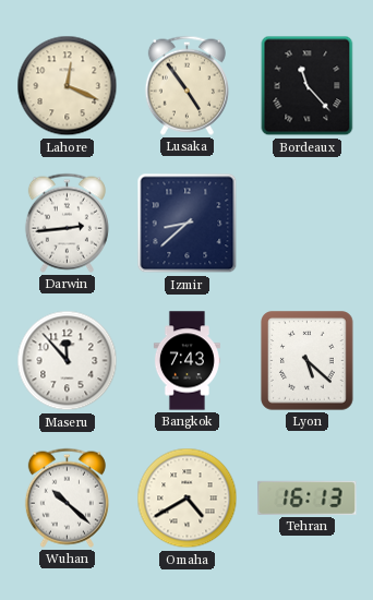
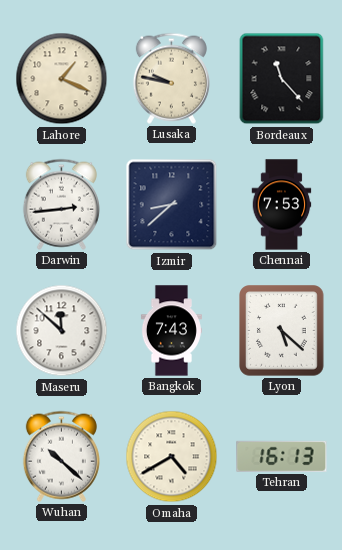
Lahore: 12:19 -> 1:19 (62, 79)
Lusaka: 4:54 -> 9:47 (171, 78)
Chennai: none -> 7:53 (282, 205)
Maseru: 11:53 -> 11:52 (62, 331)
